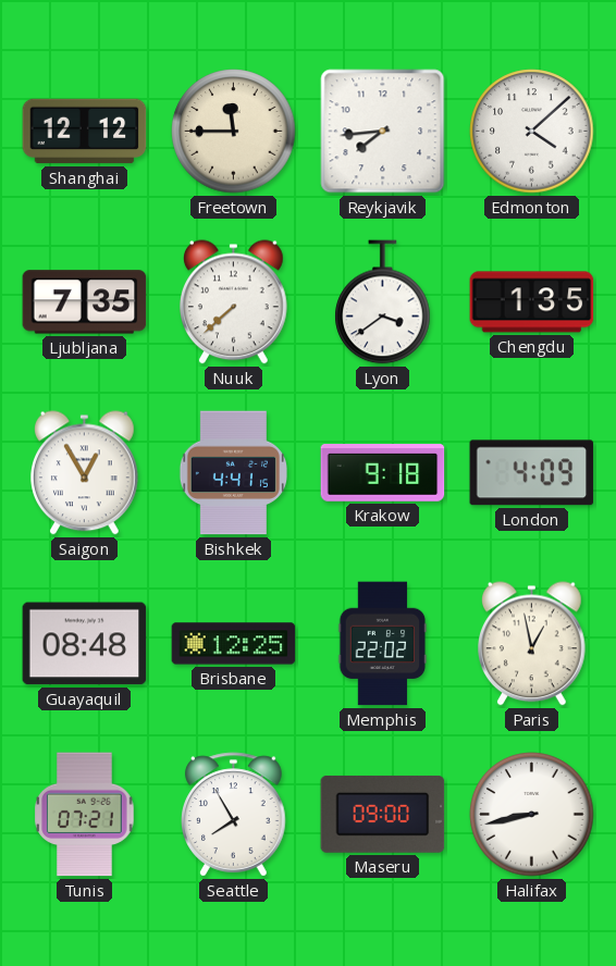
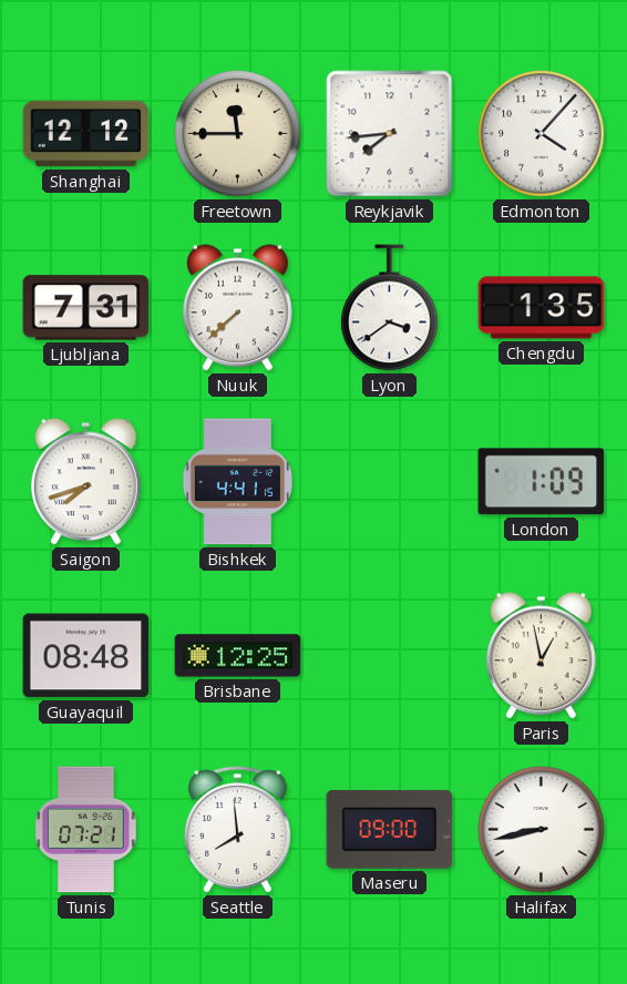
Edmonton: 4:08 -> 4:07 (542, 134)
Ljubljana: 7:35 -> 7:31 (86, 308)
Saigon: 12:55 -> 7:42 (86, 482)
Krakow: 9:18 -> none (383, 473)
London: 4:09 -> 1:09 (542, 482)
Memphis: 22:02 -> none (383, 644)
Seattle: 7:55 -> 7:59 (238, 830)
